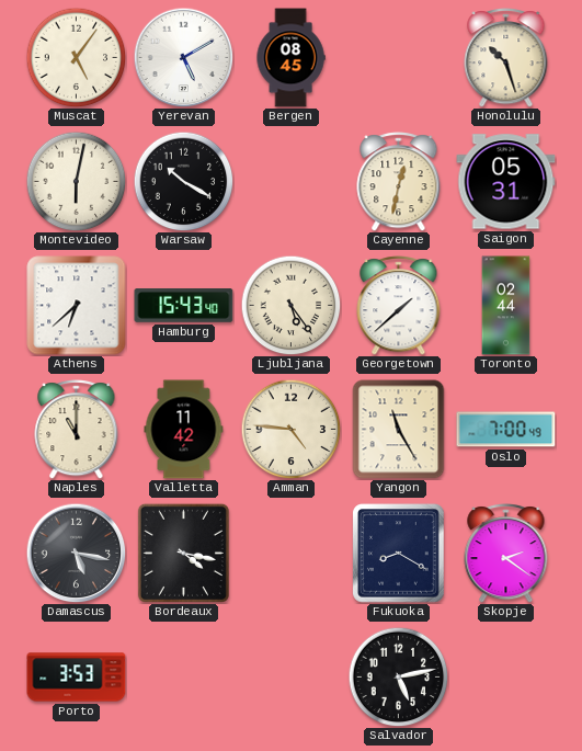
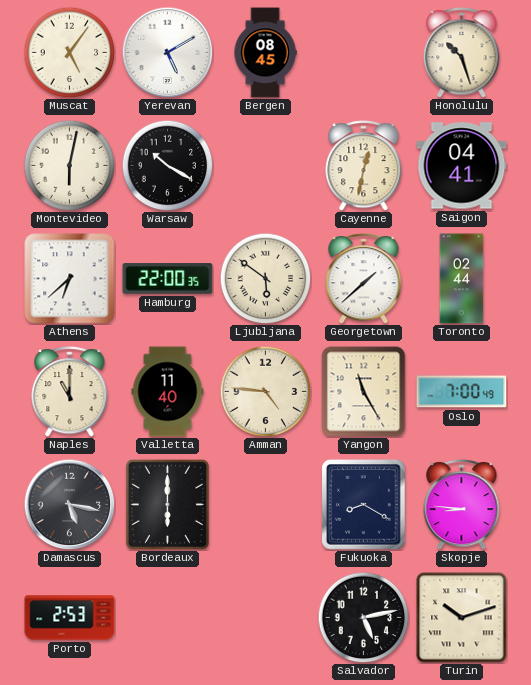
Saigon: 05:31 -> 04:41 (462, 166)
Hamburg: 15:43 -> 22:00 (168, 279)
Ljubljana: 5:24 -> 5:51 (265, 278)
Valletta: 11:42 -> 11:40 (168, 392)
Bordeaux: 4:17 -> 6:00 (167, 504)
Skopje: 2:21 -> 8:46 (462, 505)
Porto: 3:53 -> 2:53 (70, 618)
Turin: none -> 10:12 (462, 618)
